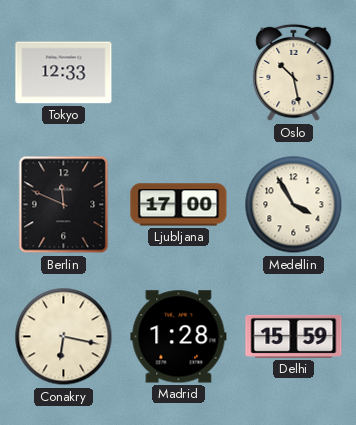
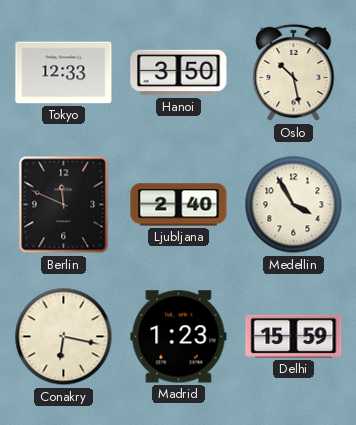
Hanoi: none -> 3:50 (179, 73)
Ljubljana: 17:00 -> 2:40 (179, 205)
Madrid: 1:28 -> 1:23 (179, 337)
